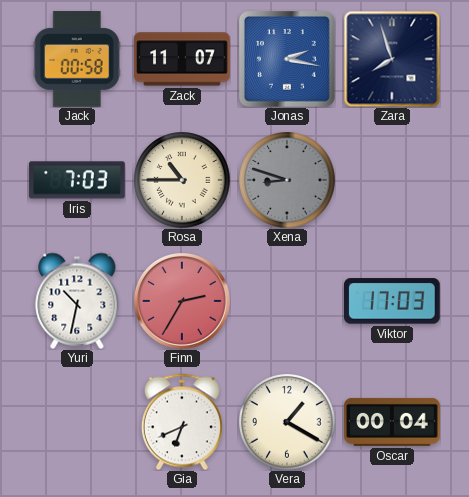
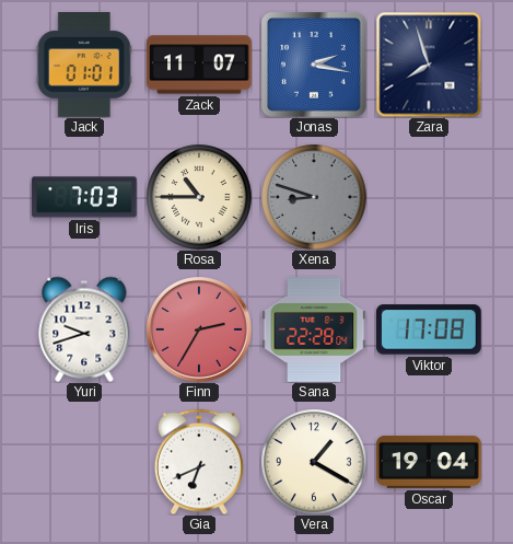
Jack: 00:58 -> 01:01 (84, 65)
Yuri: 10:32 -> 9:42 (84, 329)
Sana: none -> 22:28 (314, 329)
Viktor: 17:03 -> 17:08 (430, 329)
Oscar: 00:04 -> 19:04 (429, 462)
